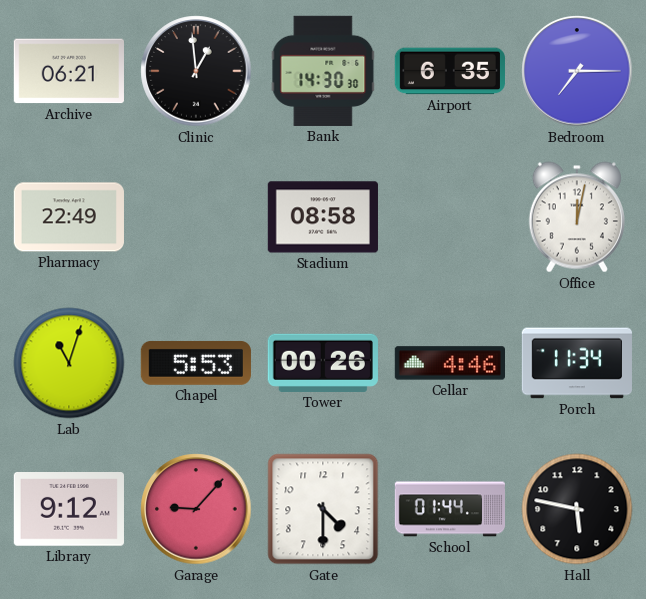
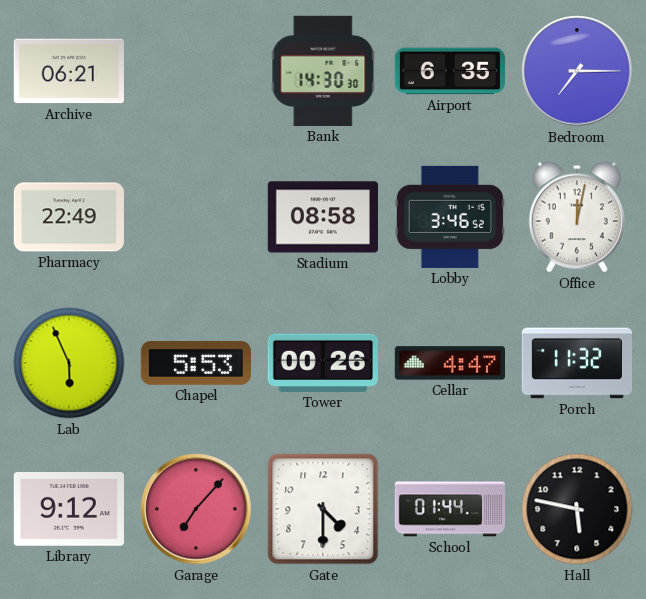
Clinic: 12:59 -> none (196, 71)
Lobby: none -> 3:46 (450, 217)
Lab: 11:03 -> 5:56 (69, 363)
Cellar: 4:46 -> 4:47 (449, 363)
Porch: 11:34 -> 11:32 (577, 363)
Garage: 9:07 -> 7:07 (196, 509)
